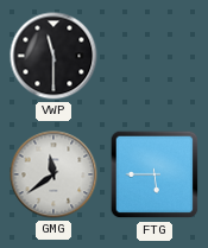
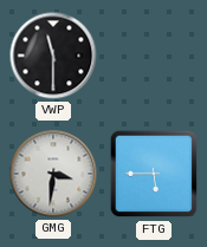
GMG: 11:39 -> 3:31 (53, 174)
